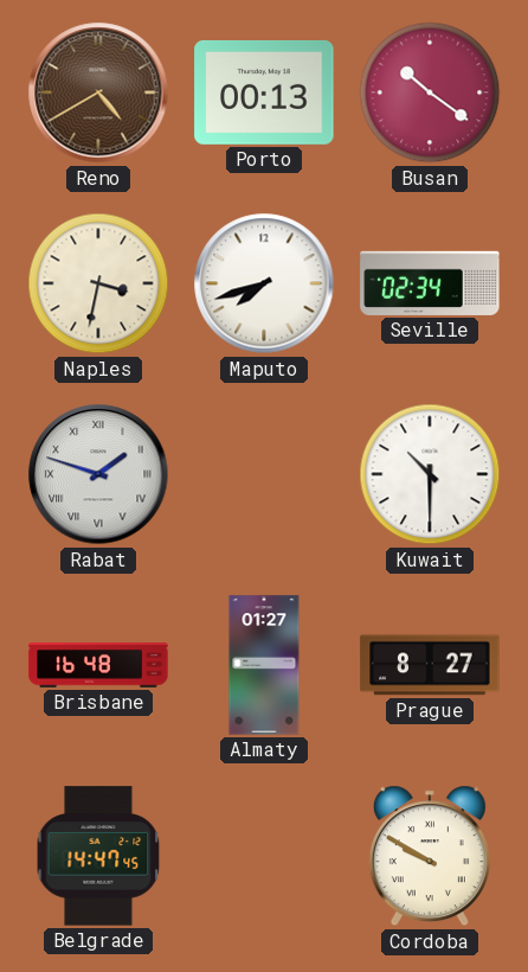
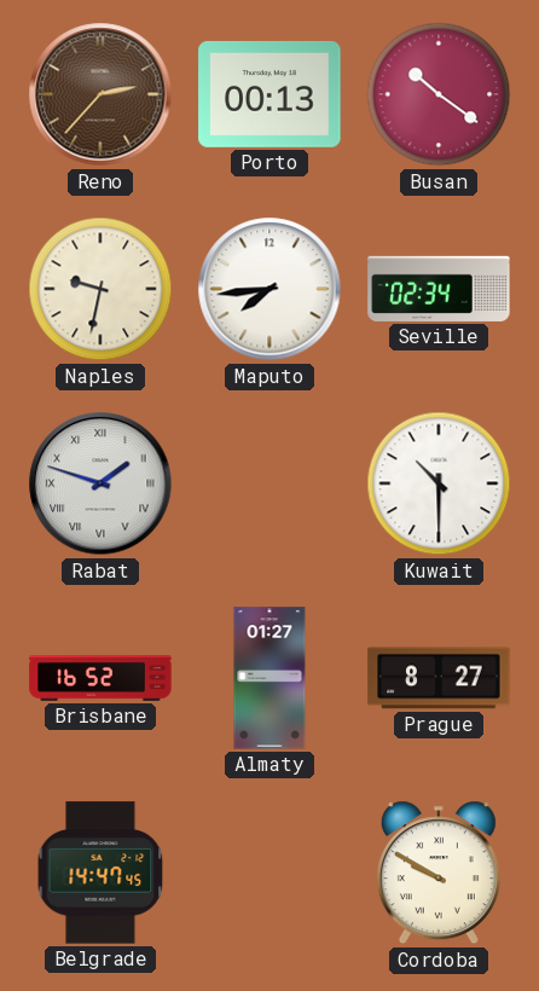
Reno: 4:40 -> 2:37 (100, 94)
Naples: 3:32 -> 9:32 (100, 289)
Maputo: 7:42 -> 7:44 (269, 289)
Brisbane: 16:48 -> 16:52 (100, 678)
